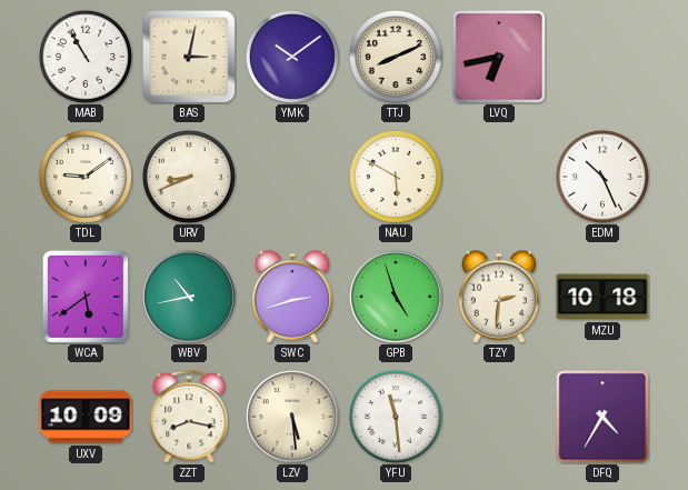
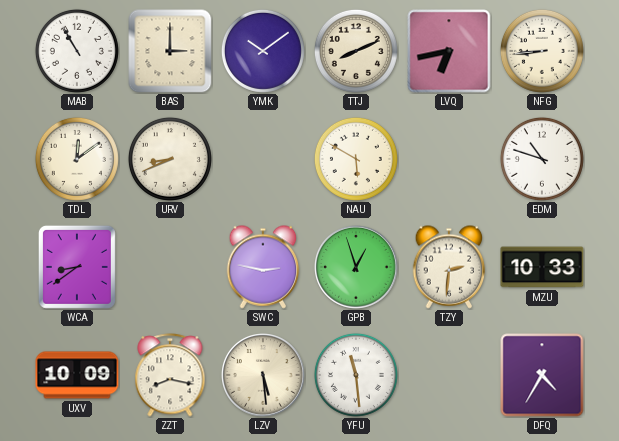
BAS: 3:02 -> 3:00 (170, 51)
NFG: none -> 8:44 (542, 51)
TDL: 9:09 -> 12:09 (77, 159)
EDM: 10:26 -> 10:48 (542, 159)
WCA: 5:39 -> 8:39 (77, 267)
WBV: 10:43 -> none (190, 298)
SWC: 2:42 -> 2:47 (263, 267)
GPB: 4:57 -> 12:57 (357, 268)
MZU: 10:18 -> 10:33 (542, 267)
